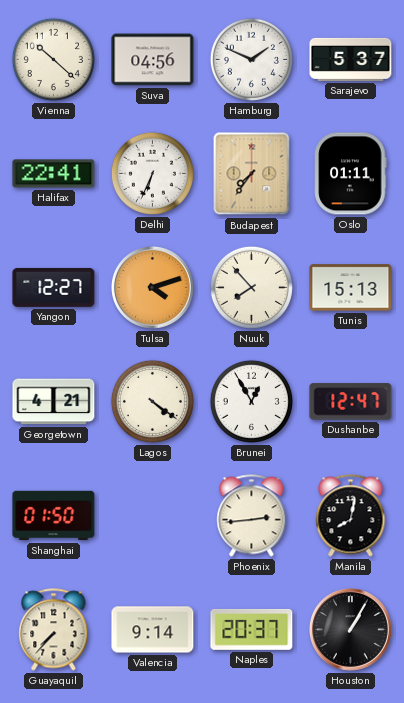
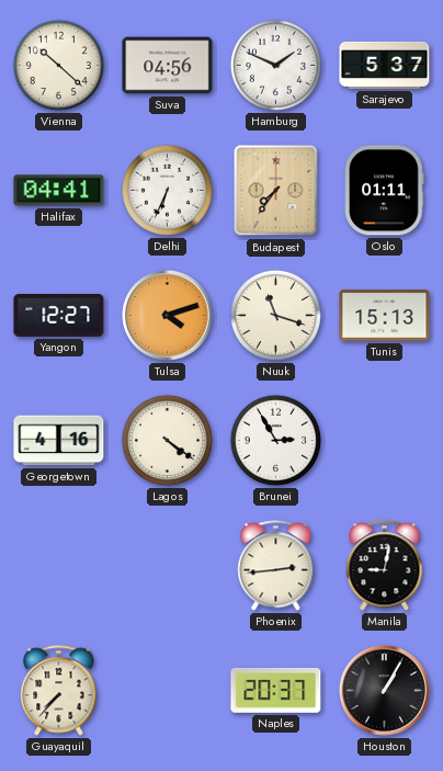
Halifax: 22:41 -> 04:41 (59, 191)
Nuuk: 7:53 -> 11:18 (275, 315)
Georgetown: 4:21 -> 4:16 (59, 441)
Brunei: 12:55 -> 2:55 (275, 440)
Dushanbe: 12:47 -> none (351, 402)
Shanghai: 01:50 -> none (54, 516)
Manila: 8:02 -> 9:02 (385, 566)
Valencia: 9:14 -> none (153, 630)
